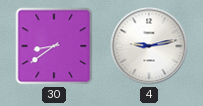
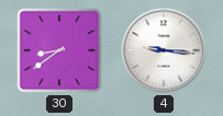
4: 9:13 -> 9:16 (164, 50)
